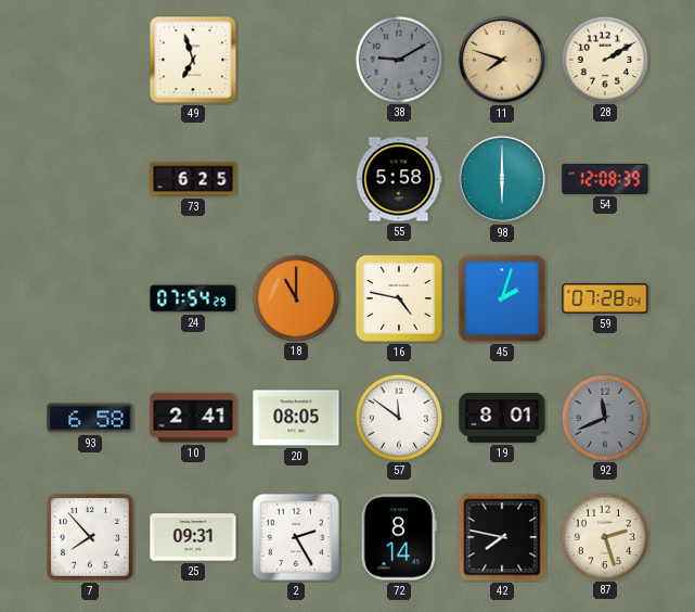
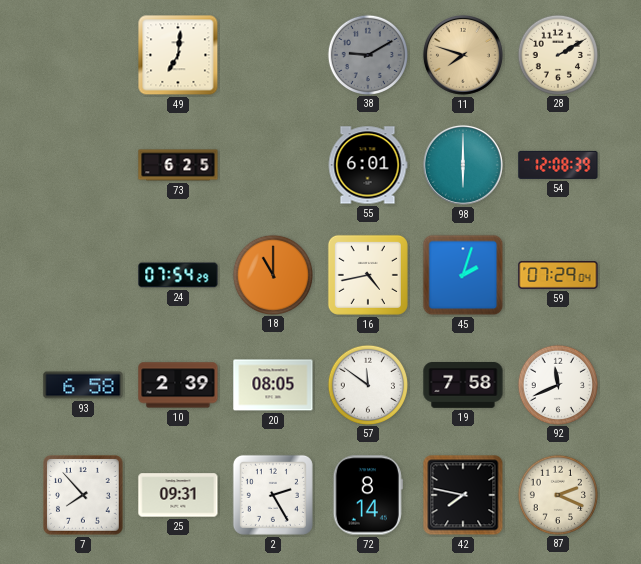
49: 6:57 -> 7:01 (178, 55)
55: 5:58 -> 6:01 (368, 165)
16: 4:47 -> 4:43 (368, 275)
59: 07:28 -> 07:29 (558, 276)
10: 2:41 -> 2:39 (178, 385)
19: 8:01 -> 7:58 (463, 386)
92 dial: grey -> white (557, 384)
87: 2:27 -> 2:19 (557, 494)
